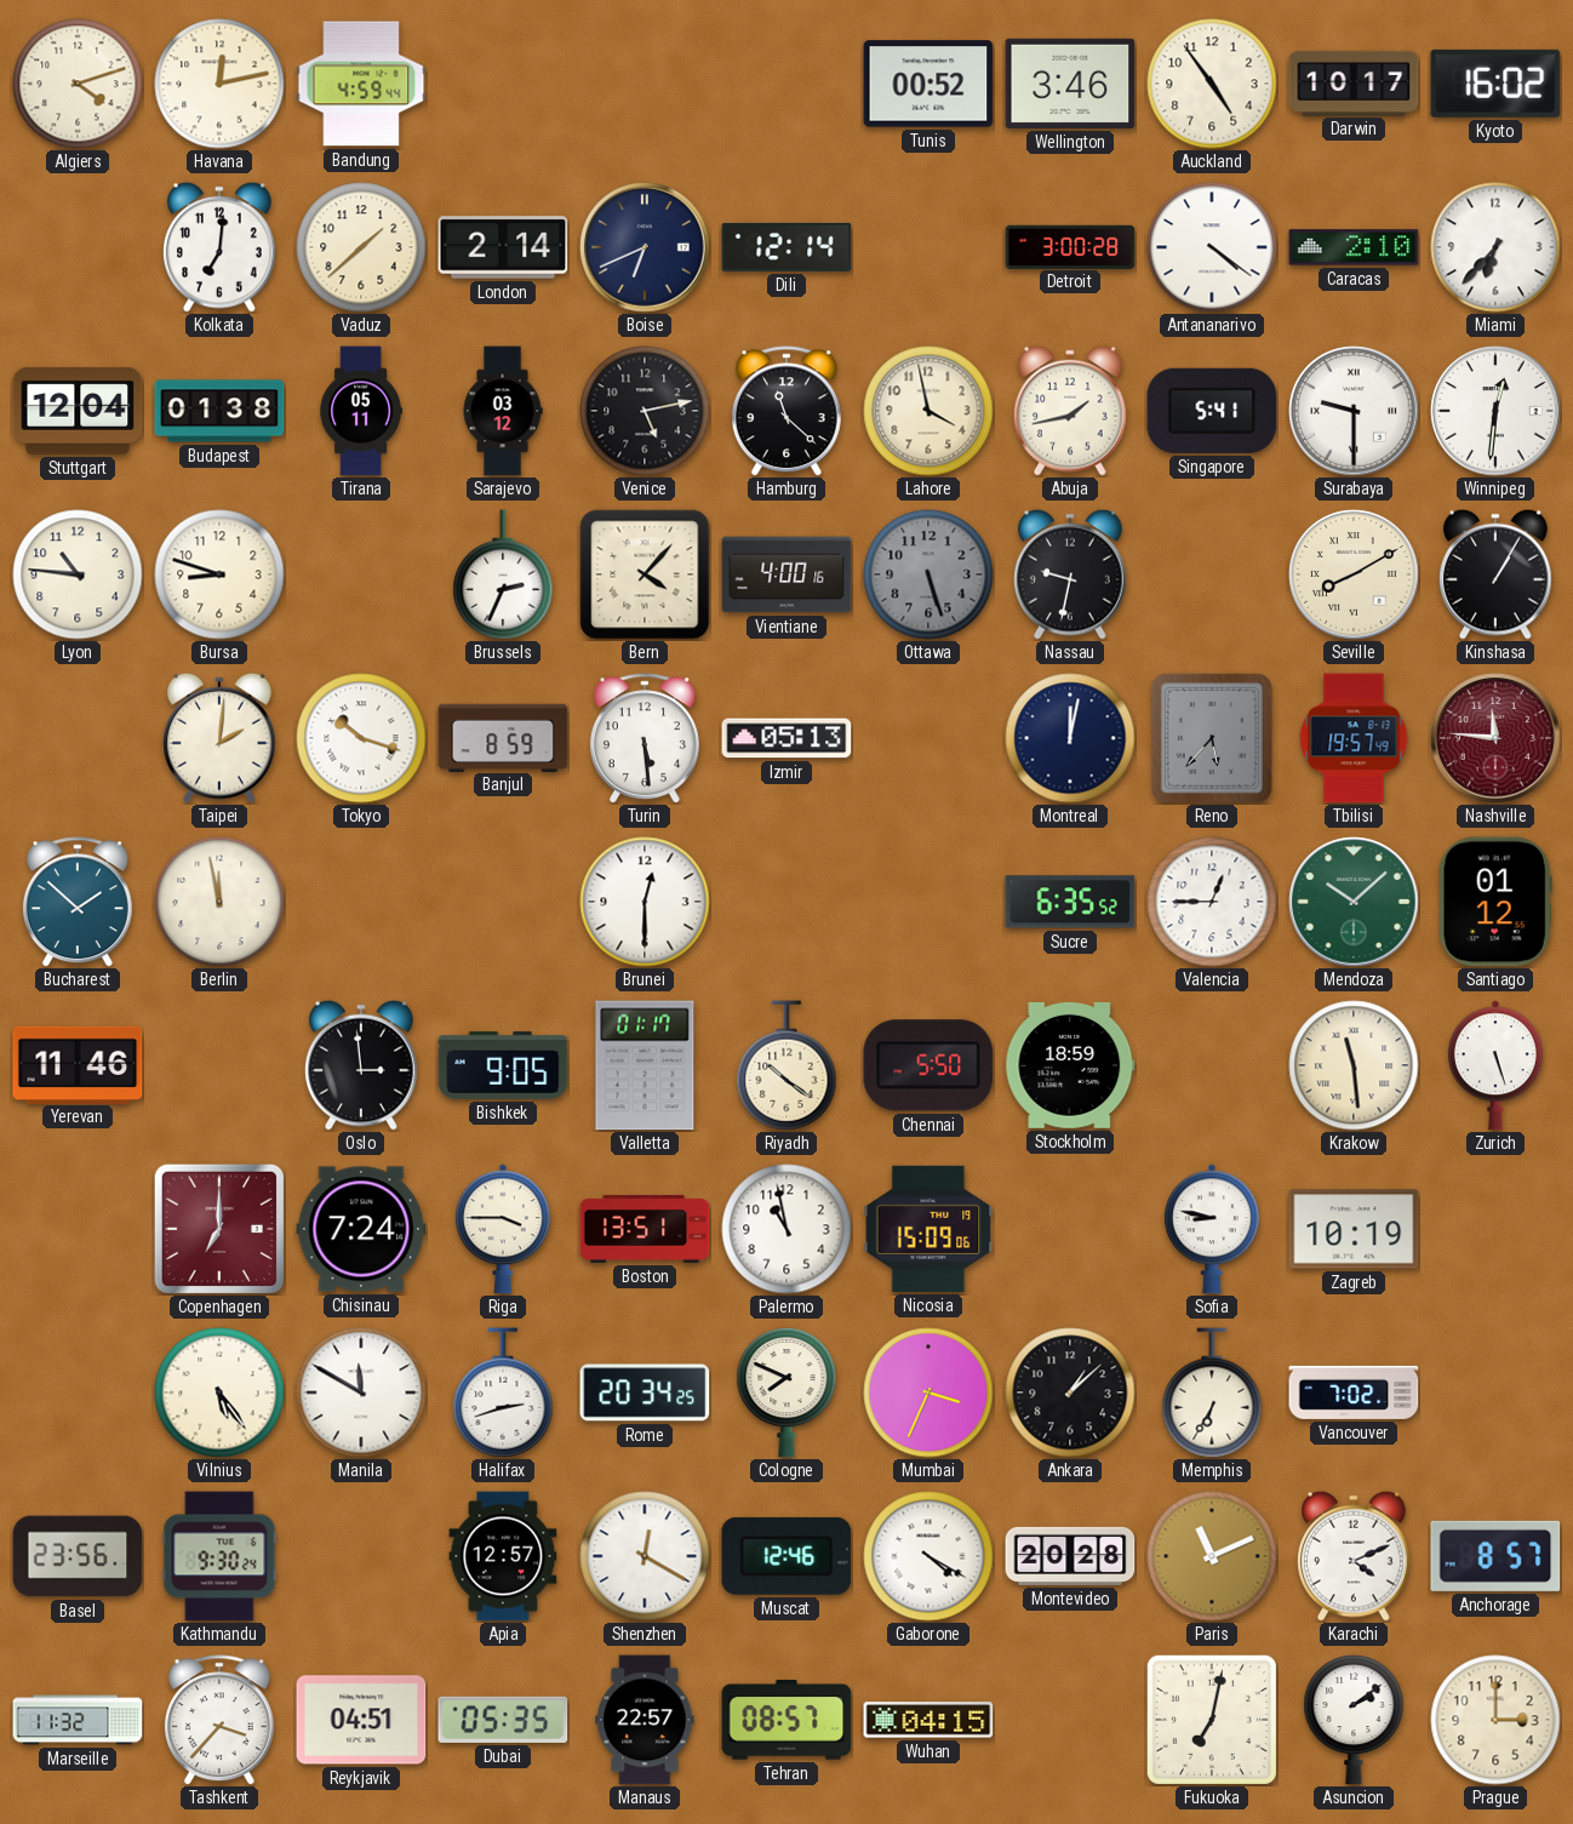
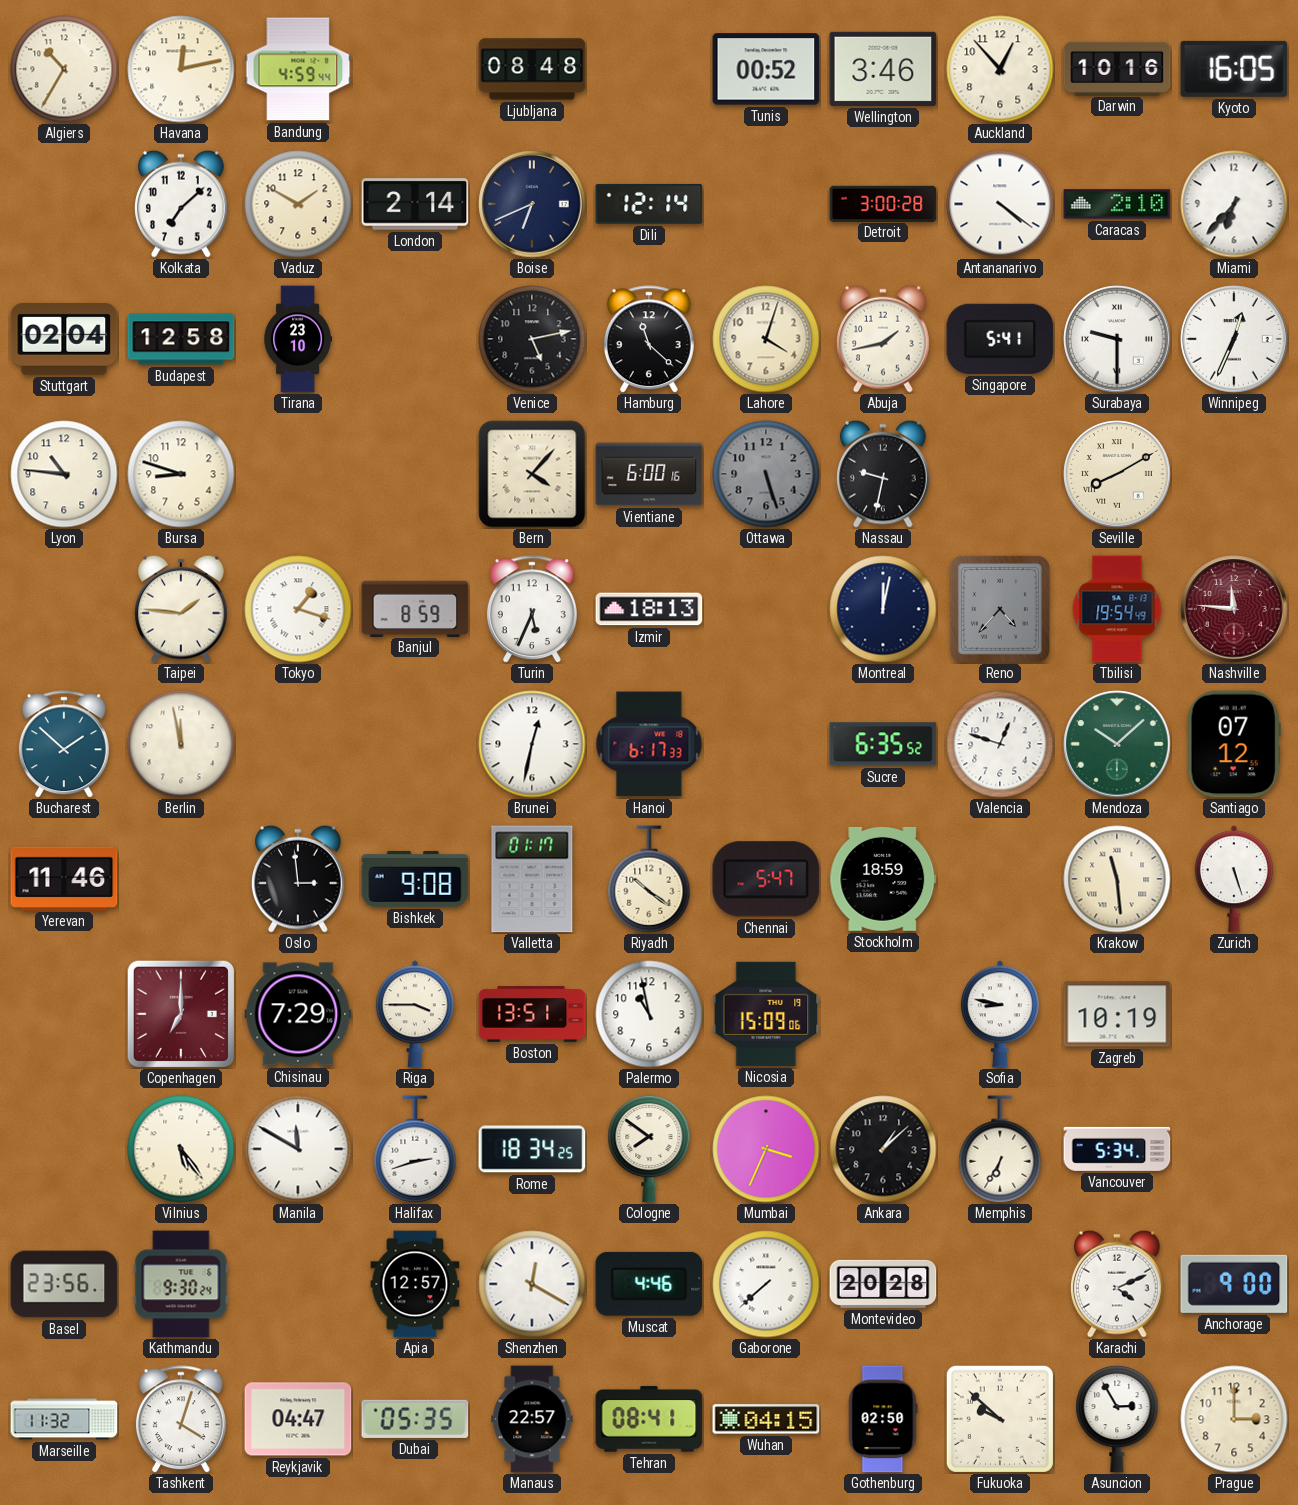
Algiers: 4:12 -> 10:35 (64, 69)
Ljubljana: none -> 08:48 (532, 69)
Auckland: 4:54 -> 12:53 (1000, 69)
Darwin: 10:17 -> 10:16 (1117, 68)
Kyoto: 16:02 -> 16:05 (1234, 69)
Kolkata: 7:01 -> 7:08 (182, 204)
Vaduz: 1:38 -> 1:50 (298, 204)
Stuttgart: 12:04 -> 02:04 (64, 339)
Budapest: 01:38 -> 12:58 (181, 339)
Tirana: 05:11 -> 23:10 (298, 339)
Sarajevo: 03:12 -> none (503, 411)
Lahore: 3:58 -> 4:03 (766, 339)
Winnipeg: 12:31 -> 12:34 (1234, 339)
Brussels: 2:34 -> none (503, 574)
Vientiane: 4:00 -> 6:00 (649, 474)
Kinshasa: 1:05 -> none (1497, 574)
Taipei: 2:01 -> 1:46 (182, 609)
Tokyo: 10:18 -> 1:18 (298, 609)
Turin: 5:29 -> 5:34 (532, 609)
Izmir: 05:13 -> 18:13 (649, 609)
Reno: 5:37 -> 4:37 (1000, 609)
Tbilisi: 19:57 -> 19:54 (1117, 609)
Brunei: 12:30 -> 12:32 (532, 744)
Hanoi: none -> 6:17 (649, 744)
Valencia: 12:45 -> 12:48 (1000, 744)
Santiago: 01:12 -> 07:12 (1234, 744)
Bishkek: 9:05 -> 9:08 (415, 879)
Chennai: 5:50 -> 5:47 (766, 879)
Chisinau: 7:24 -> 7:29 (298, 1014)
Rome: 20:34 -> 18:34 (532, 1149)
Cologne: 7:49 -> 7:51 (649, 1149)
Vancouver: 7:02 -> 5:34 (1117, 1149)
Muscat: 12:46 -> 4:46 (649, 1284)
Gaborone: 4:20 -> 7:38 (766, 1284)
Paris: 11:11 -> none (1212, 1556)
Anchorage: 8:57 -> 9:00 (1234, 1284)
Tashkent: 3:37 -> 4:03 (181, 1419)
Reykjavik: 04:51 -> 04:47 (298, 1419)
Tehran: 08:57 -> 08:41 (649, 1419)
Gothenburg: none -> 02:50 (883, 1419)
Fukuoka: 7:02 -> 9:52 (1000, 1419)
Asuncion: 2:09 -> 2:55 (1117, 1419)
